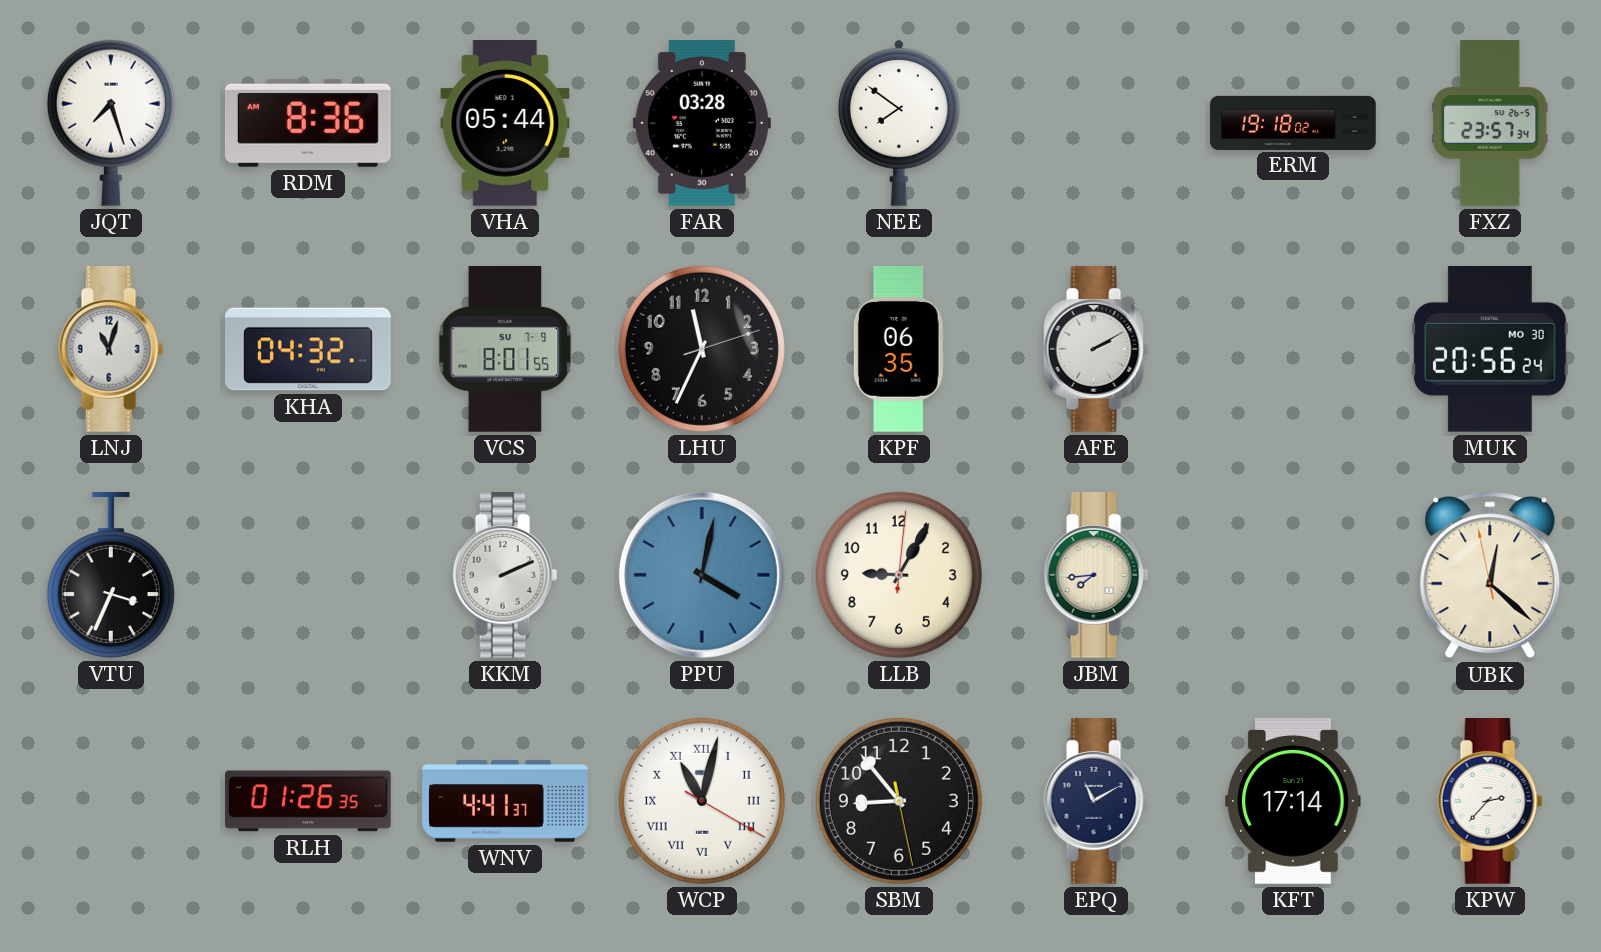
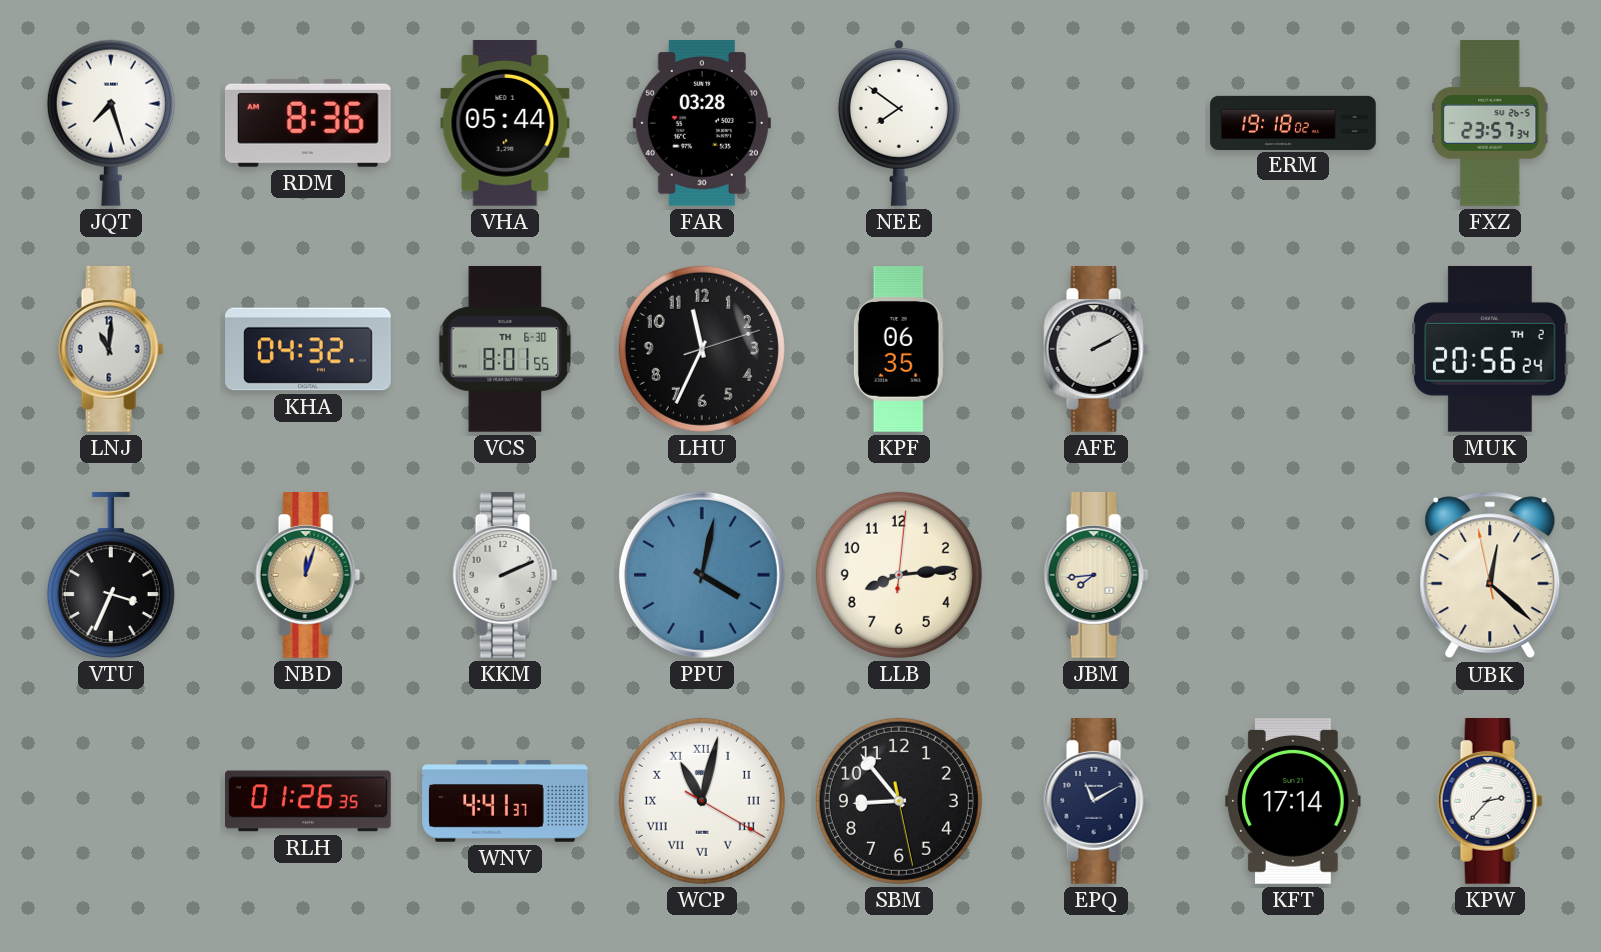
LNJ: 11:03 -> 11:01 (111, 350)
VCS date: SU 7-9 -> TH 6-30 (505, 350)
MUK date: MO 30 -> TH 2 (1490, 349)
NBD: none -> 12:03 (308, 576)
LLB: 9:05 -> 8:14 (899, 575)
